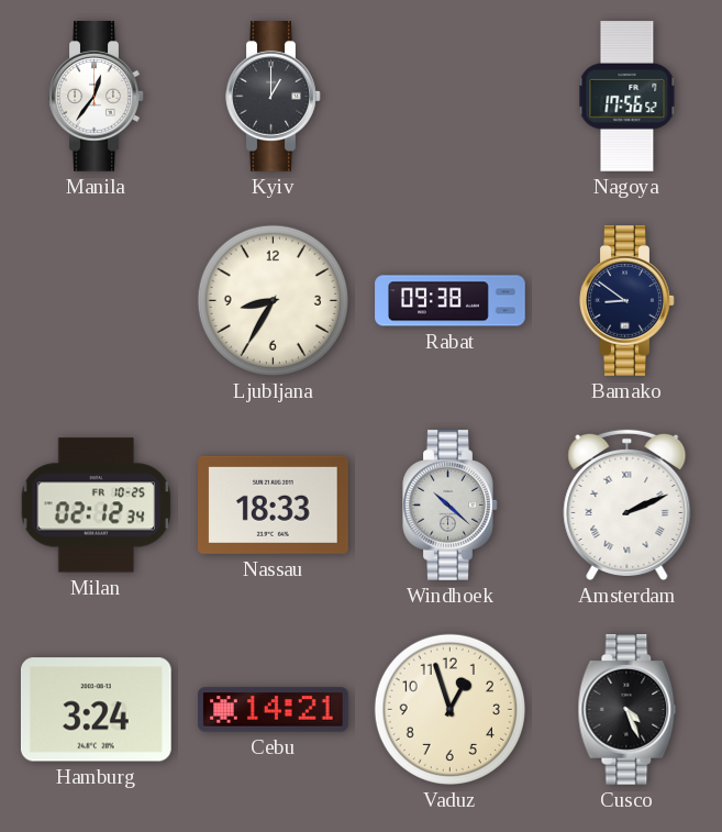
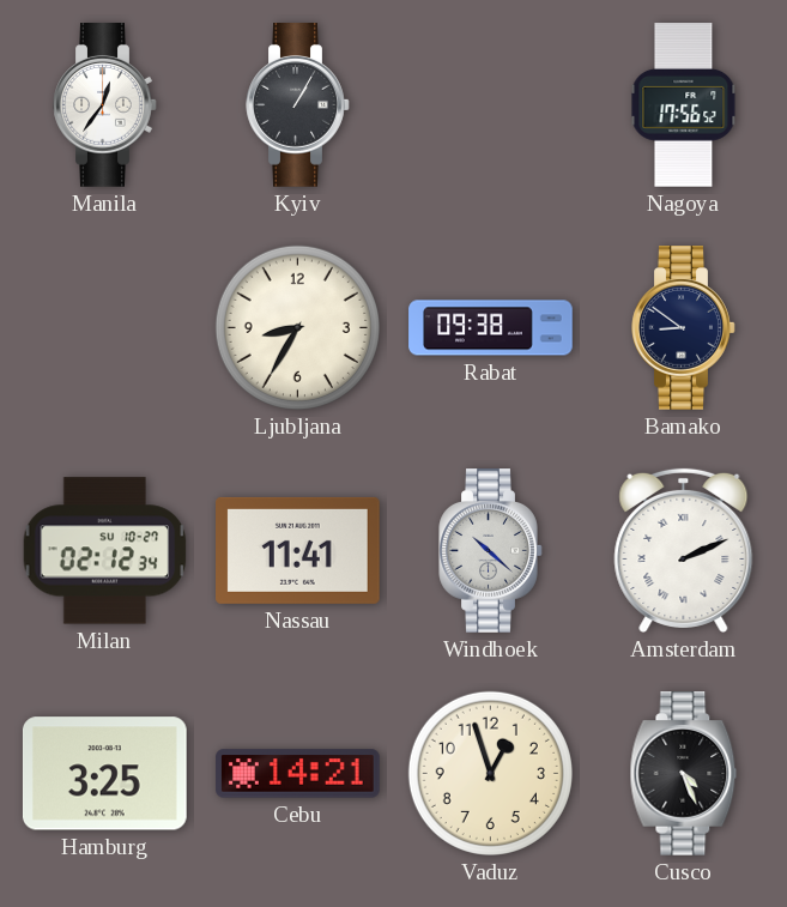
Kyiv: 1:00 -> 1:05 (298, 105)
Milan date: FR 10-25 -> SU 10-27 (105, 551)
Nassau: 18:33 -> 11:41 (298, 550)
Hamburg: 3:24 -> 3:25 (104, 774)
